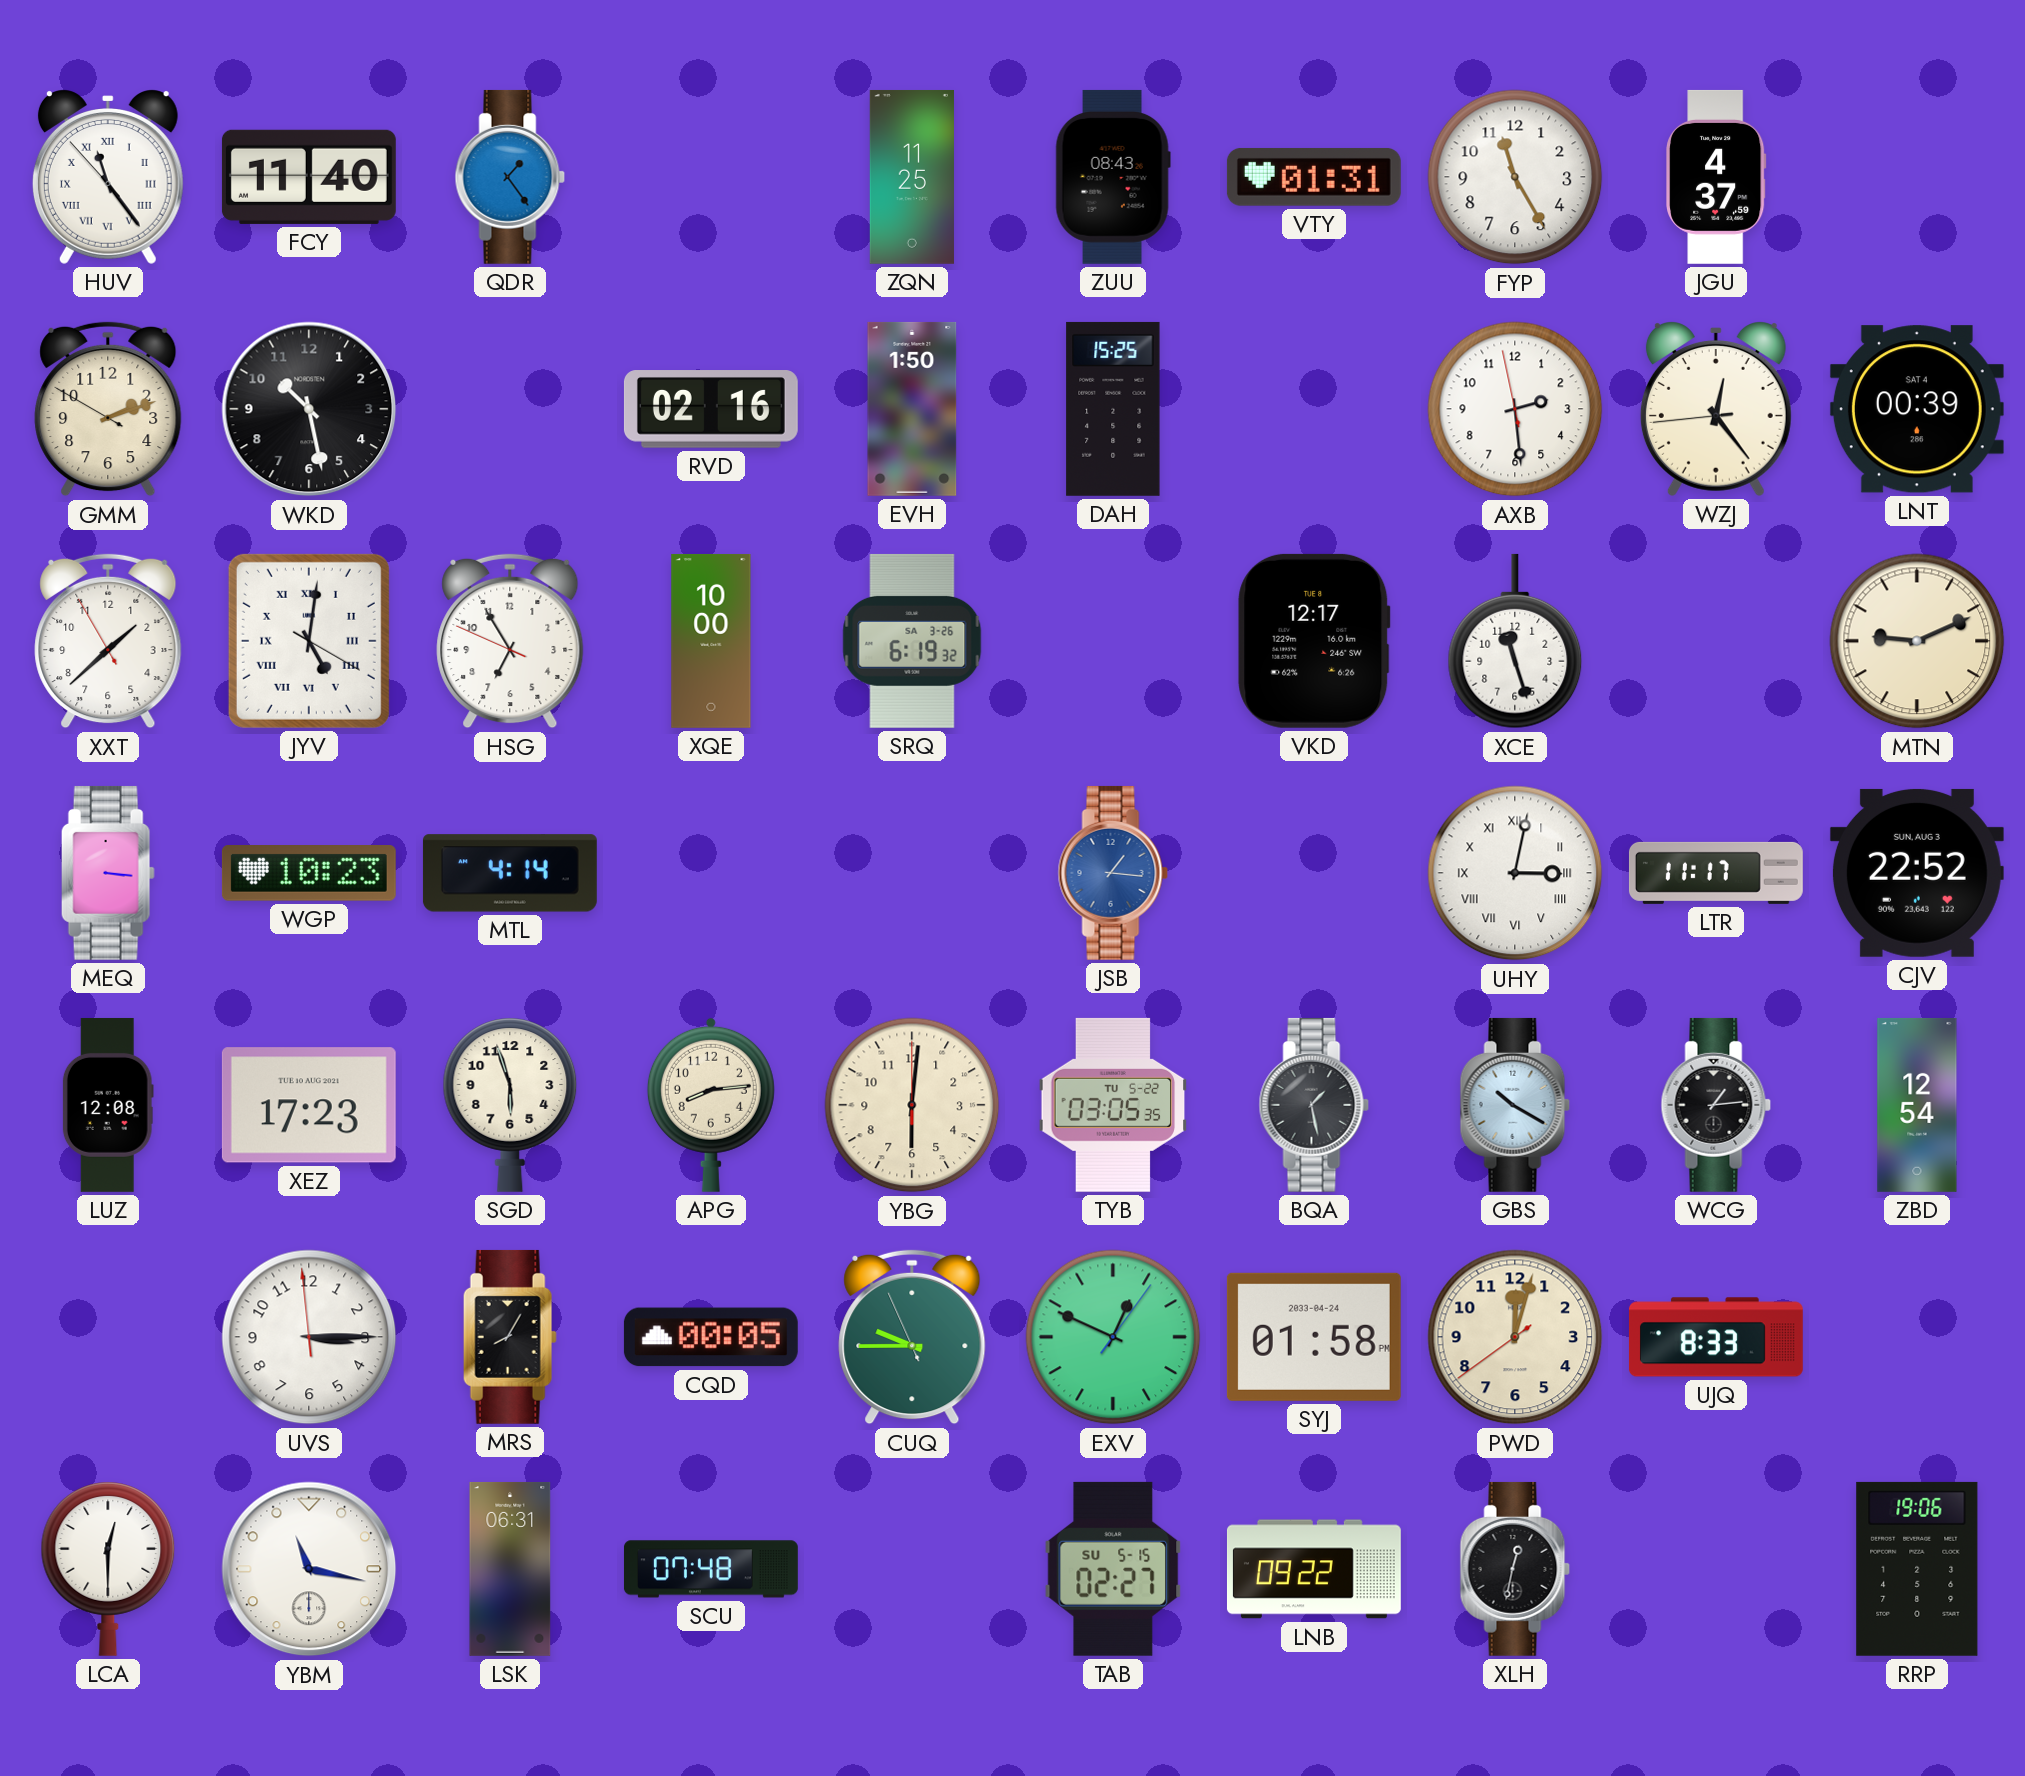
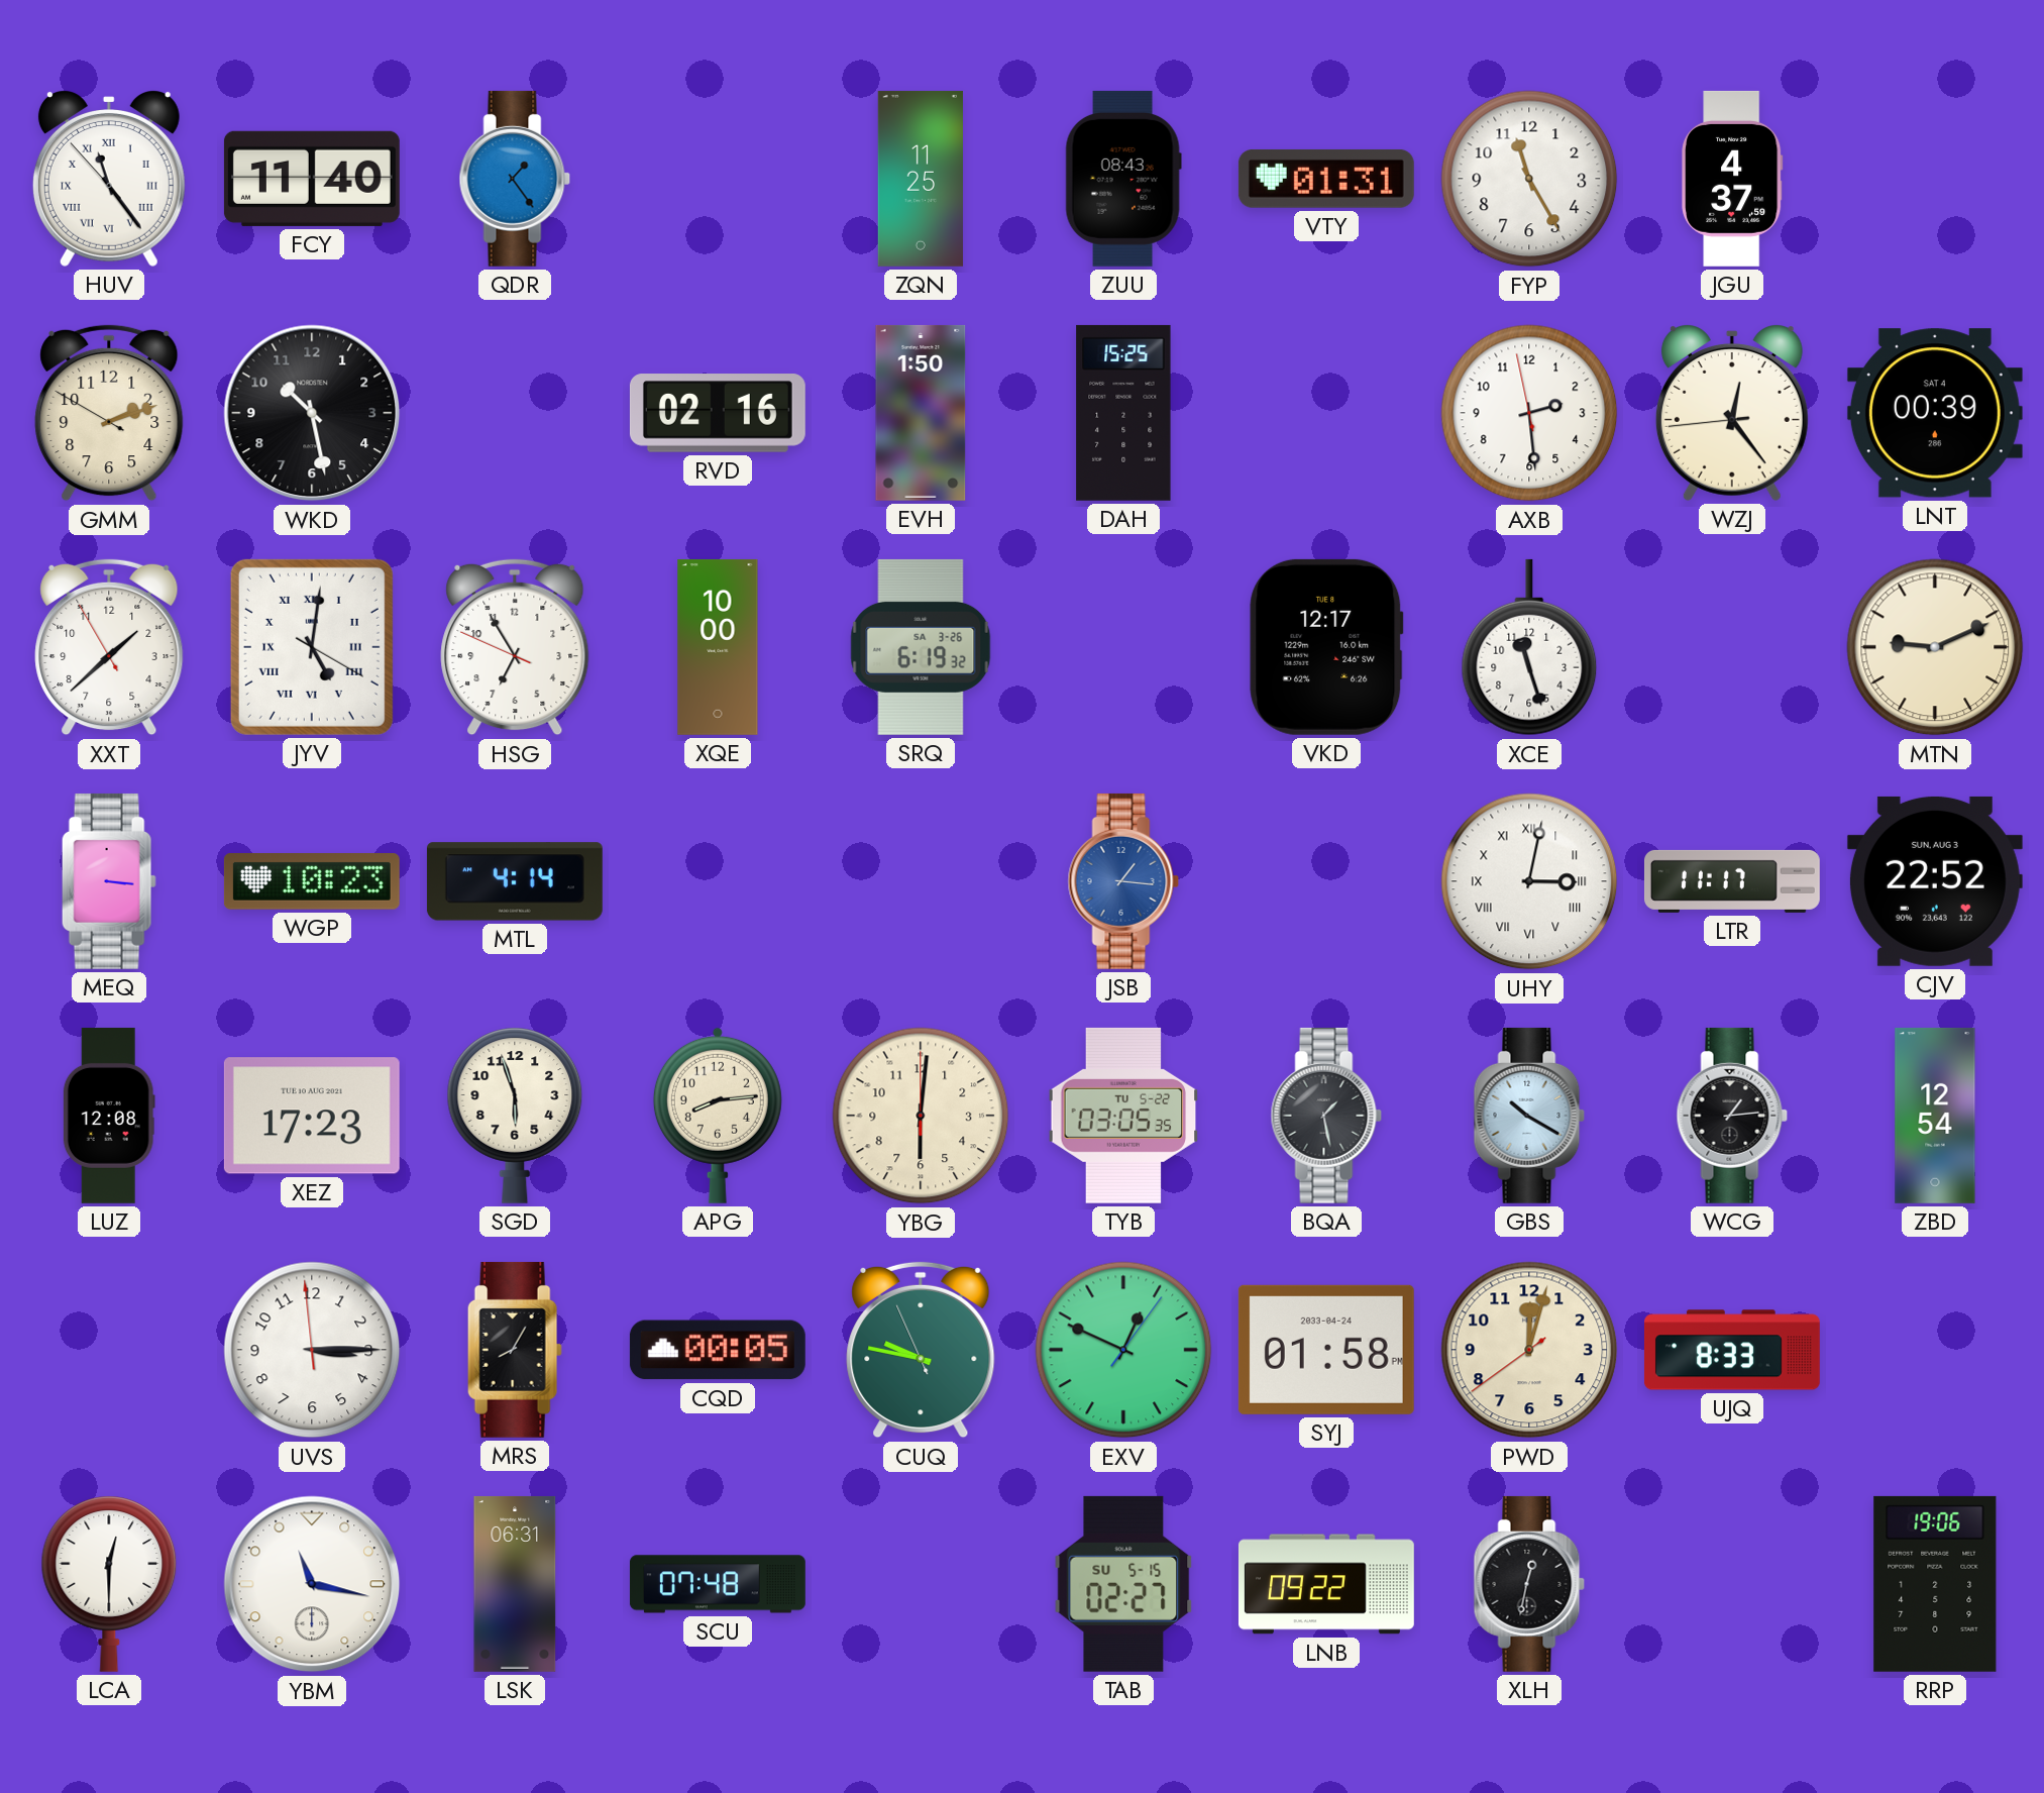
CUQ: 9:44 -> 9:46 (921, 1350)
